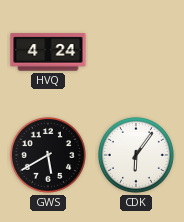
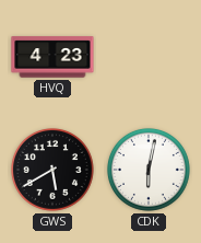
HVQ: 4:24 -> 4:23 (52, 57)
CDK: 6:06 -> 6:02 (149, 170)
